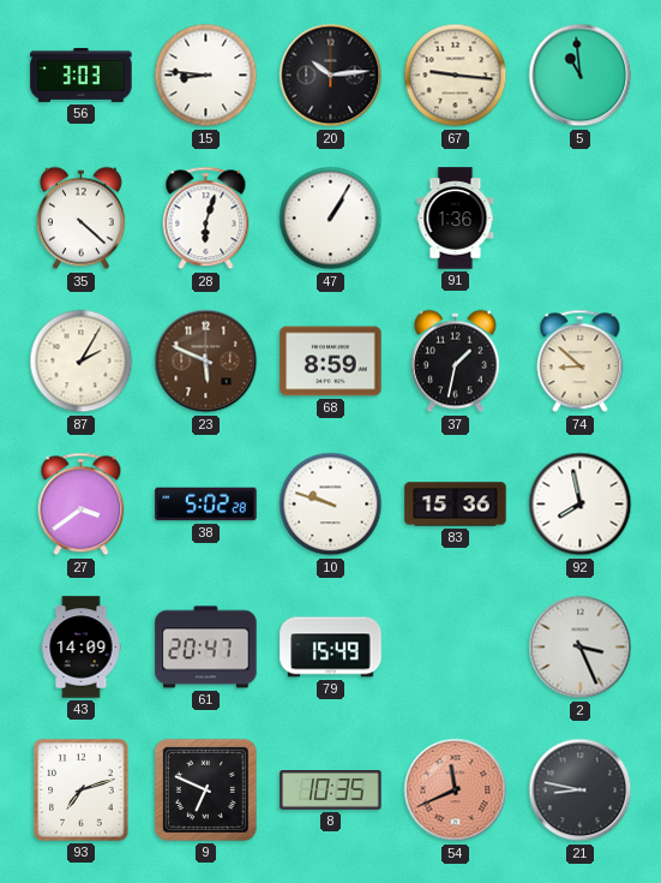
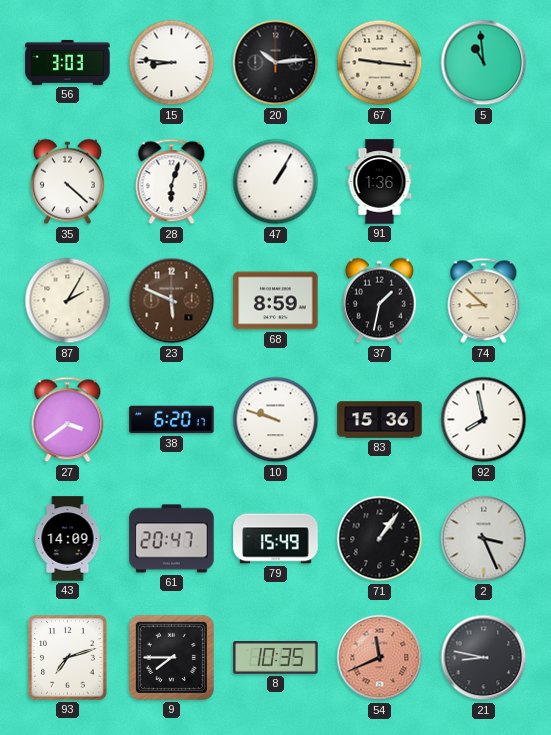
38: 5:02 -> 6:20 (172, 420)
71: none -> 1:06 (380, 539)
9: 6:49 -> 7:45 (171, 657)
